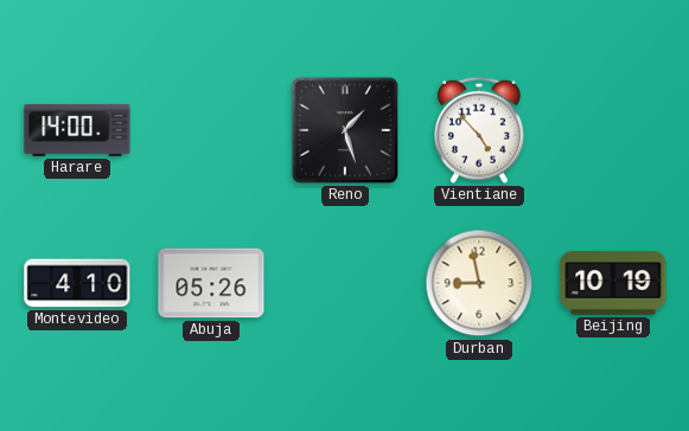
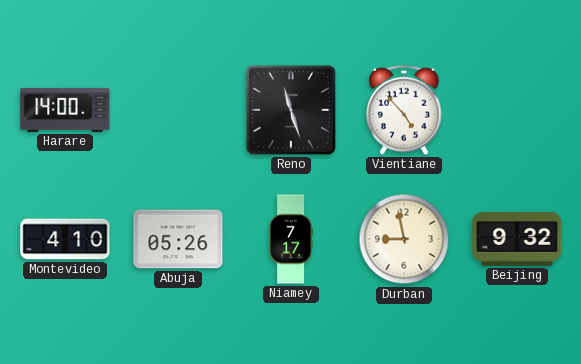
Reno: 1:27 -> 11:27 (291, 110)
Niamey: none -> 7:17 (291, 239)
Beijing: 10:19 -> 9:32 (517, 239)
